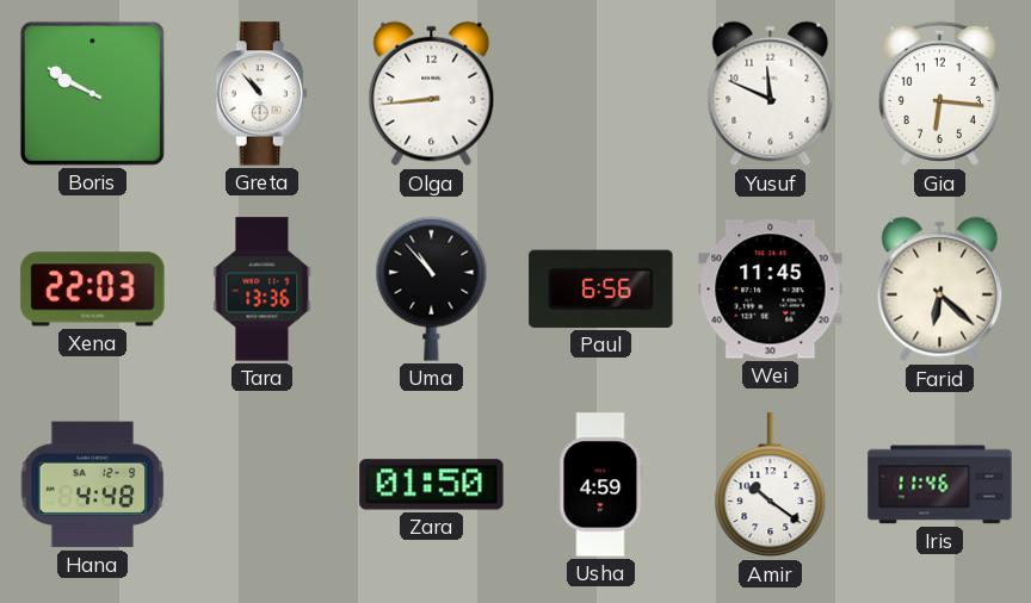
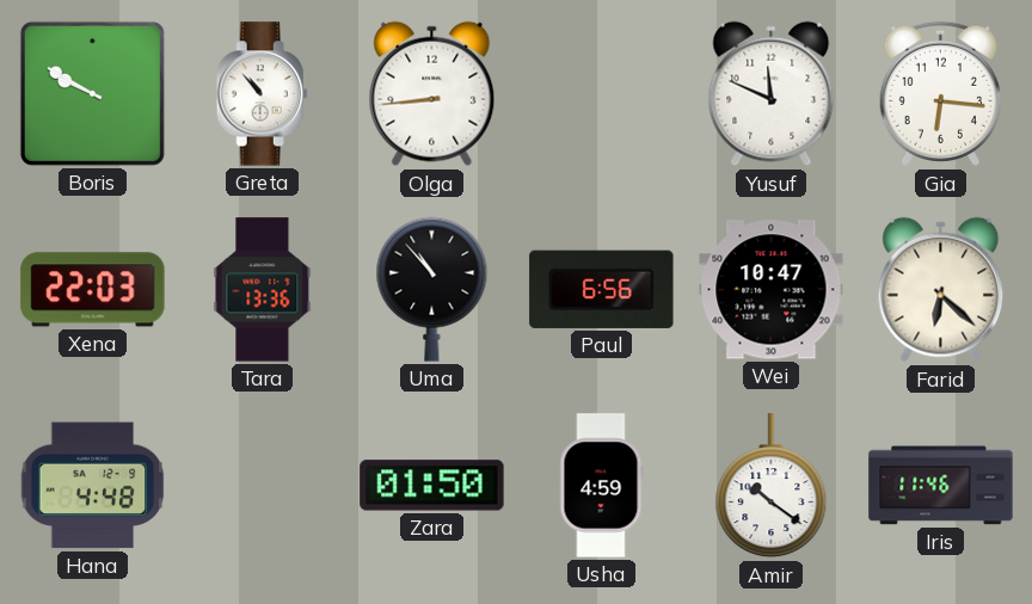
Wei: 11:45 -> 10:47 (772, 290)
